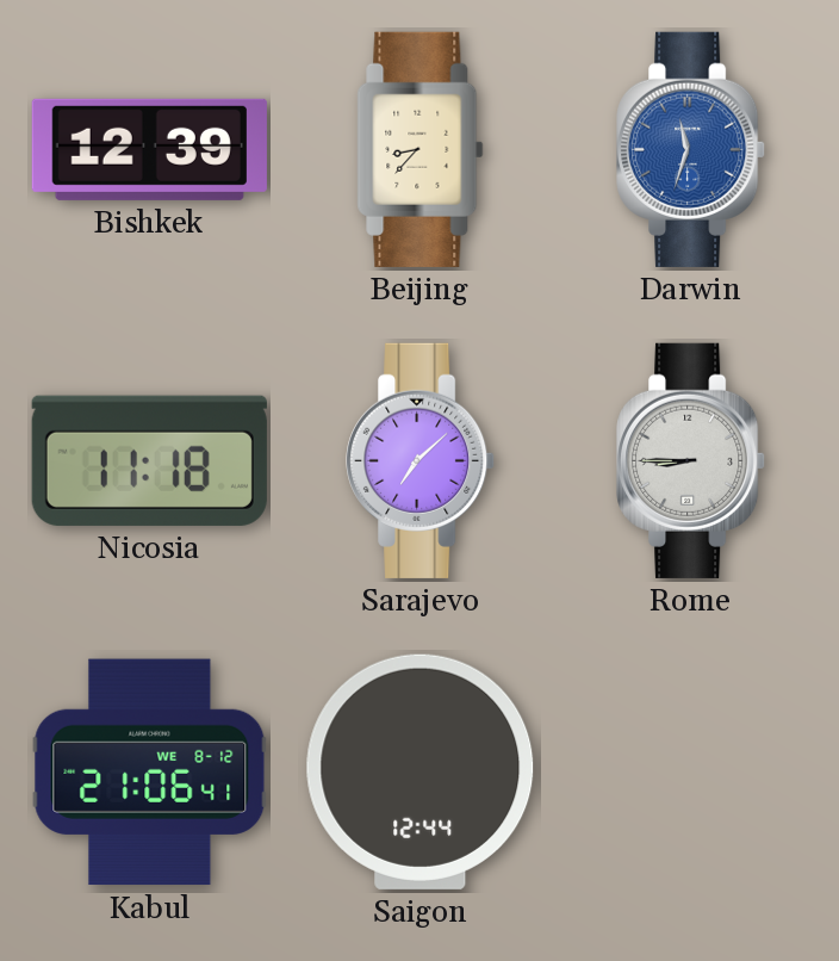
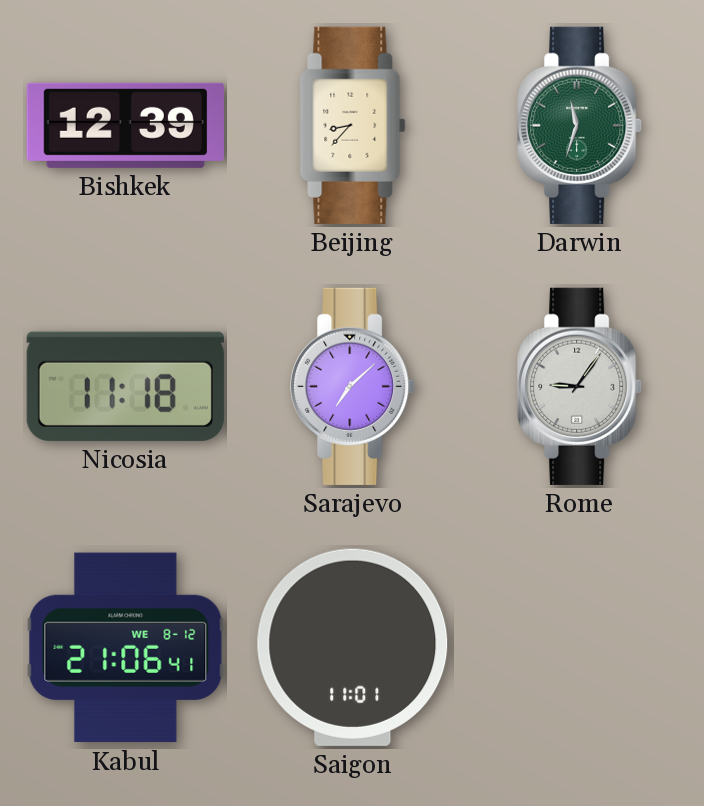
Darwin dial: blue -> green (580, 125)
Rome: 8:45 -> 9:06 (580, 386)
Saigon: 12:44 -> 11:01 (353, 647)
